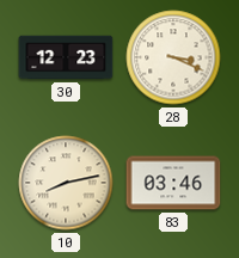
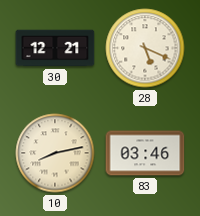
30: 12:23 -> 12:21 (55, 48)
28: 3:19 -> 5:19 (145, 48)
